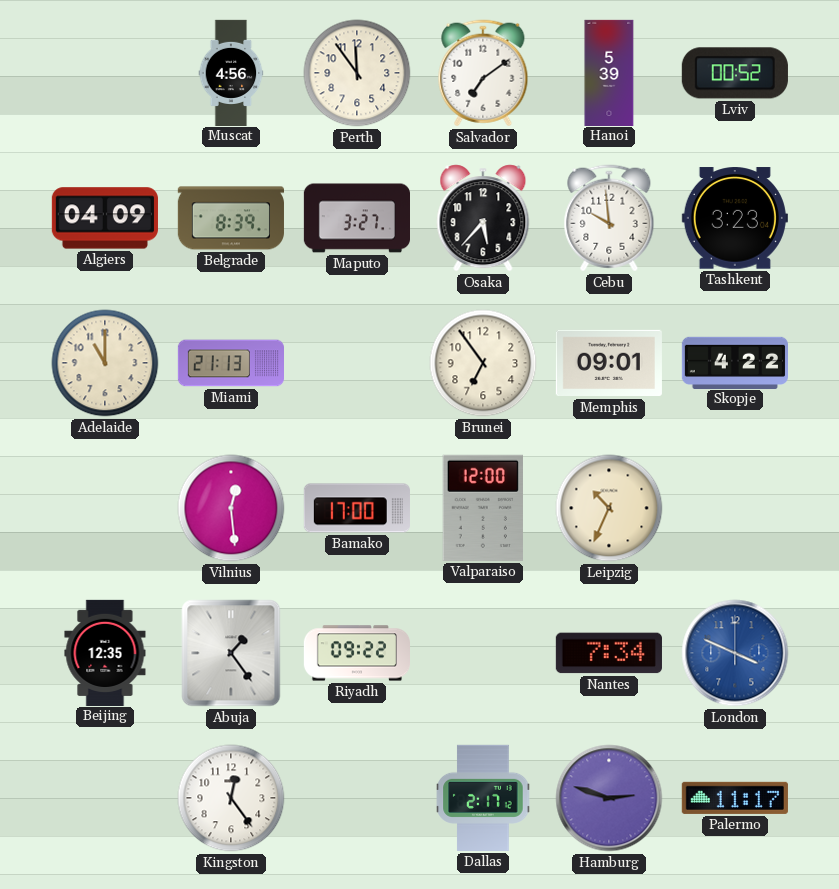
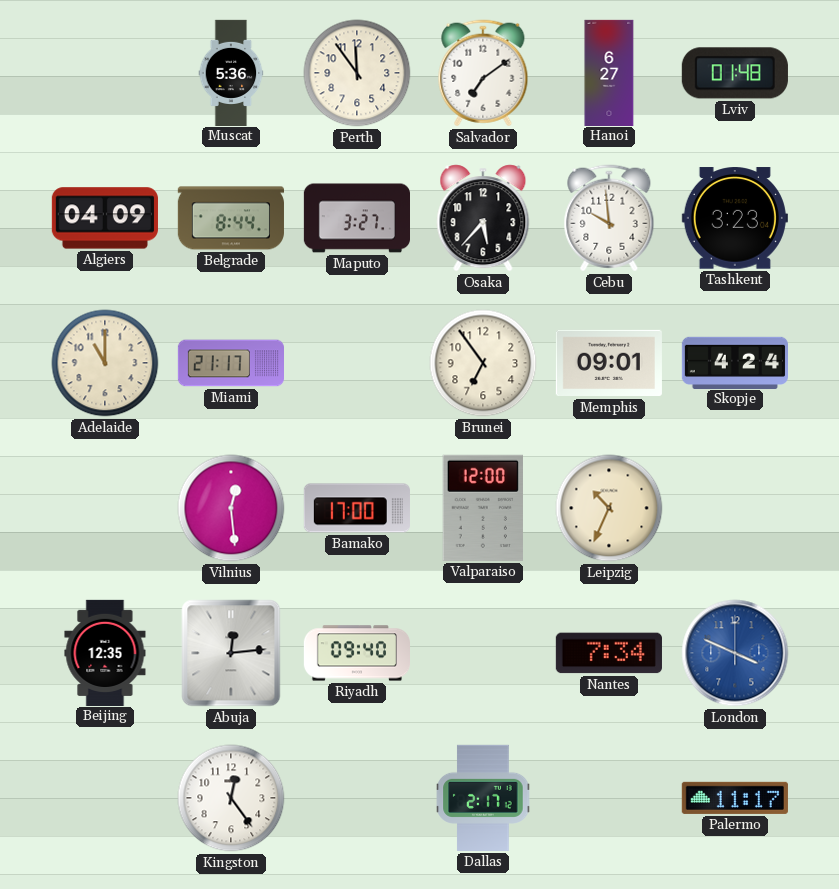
Muscat: 4:56 -> 5:36 (231, 72)
Hanoi: 5:39 -> 6:27 (609, 72)
Lviv: 00:52 -> 01:48 (735, 73)
Belgrade: 8:39 -> 8:44 (231, 218)
Miami: 21:13 -> 21:17 (230, 363)
Skopje: 4:22 -> 4:24 (734, 362)
Abuja: 1:24 -> 12:14 (231, 653)
Riyadh: 09:22 -> 09:40 (356, 653)
Hamburg: 2:48 -> none (609, 798)
